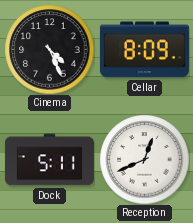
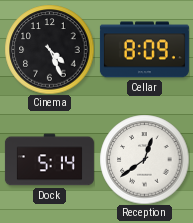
Dock: 5:11 -> 5:14 (49, 160)
Reception: 12:41 -> 12:39 (144, 159)
